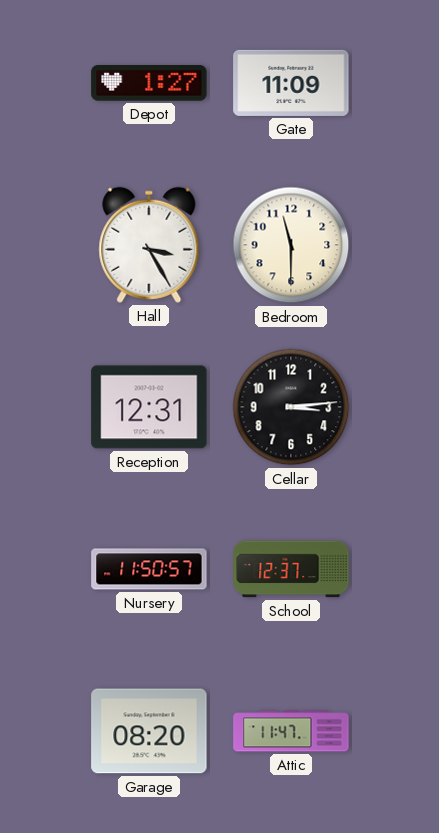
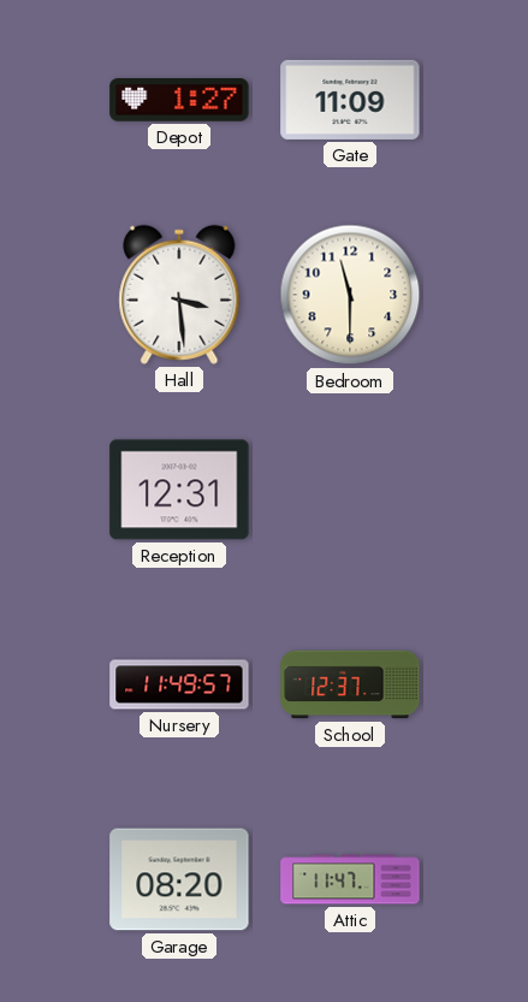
Hall: 3:25 -> 3:29 (179, 295)
Cellar: 3:14 -> none (291, 407)
Nursery: 11:50 -> 11:49 (179, 684)
